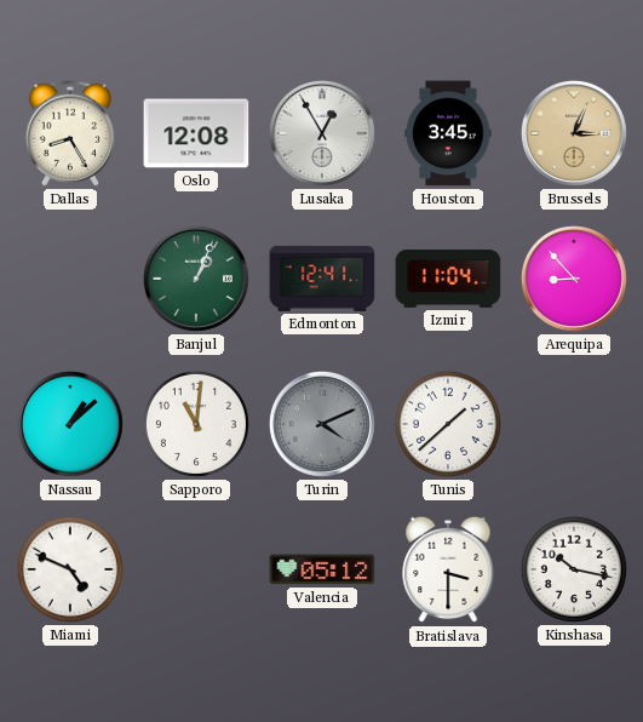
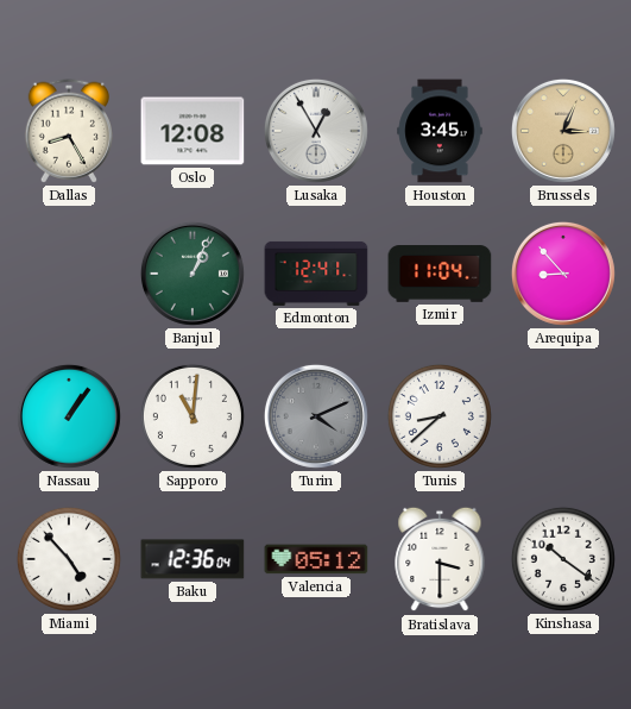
Nassau: 1:08 -> 1:06 (69, 416)
Tunis: 1:38 -> 8:38 (440, 416)
Miami: 4:49 -> 4:53 (69, 559)
Baku: none -> 12:36 (193, 559)
Kinshasa: 10:17 -> 10:21 (563, 559)
